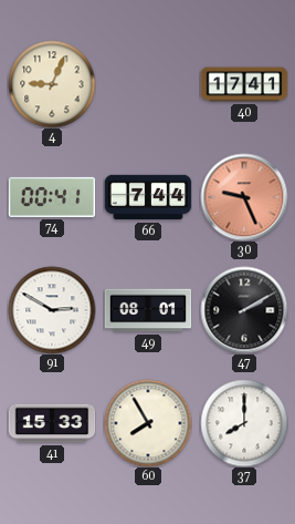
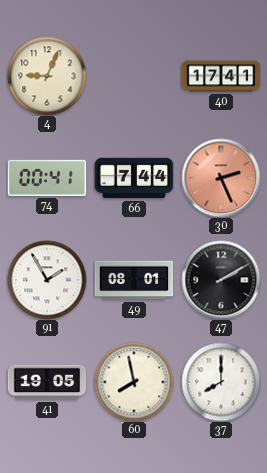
30: 9:26 -> 2:26 (221, 178)
91: 2:50 -> 1:55 (47, 280)
41: 15:33 -> 19:05 (47, 382)
60: 7:55 -> 7:58 (134, 382)
